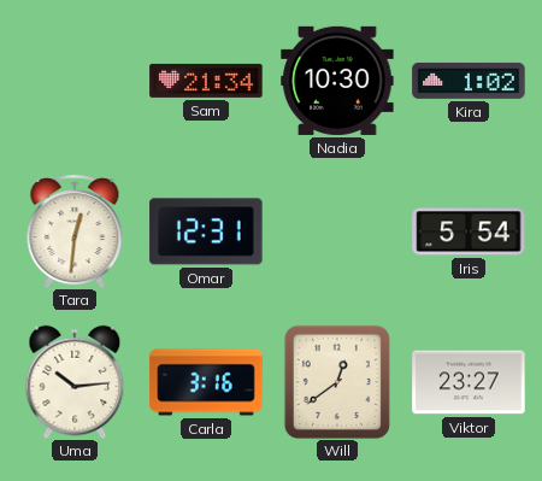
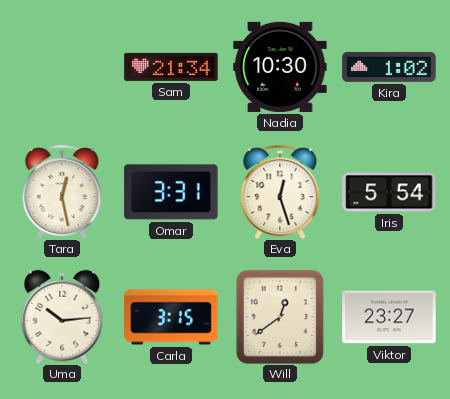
Tara: 12:31 -> 12:28 (62, 193)
Omar: 12:31 -> 3:31 (171, 192)
Eva: none -> 12:27 (280, 193)
Carla: 3:16 -> 3:15 (171, 317)
